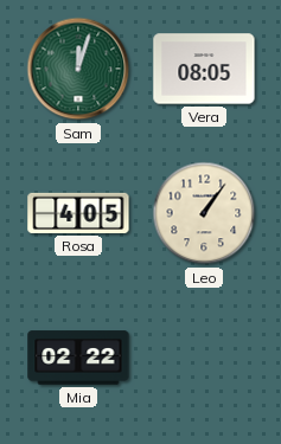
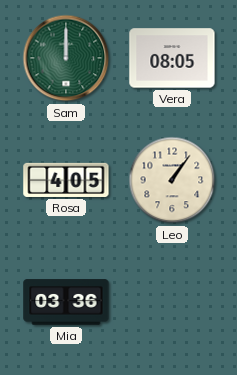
Sam: 12:03 -> 12:00 (66, 58)
Mia: 02:22 -> 03:36 (66, 302)
